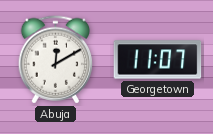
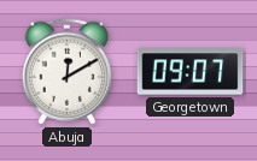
Georgetown: 11:07 -> 09:07 (191, 72)
